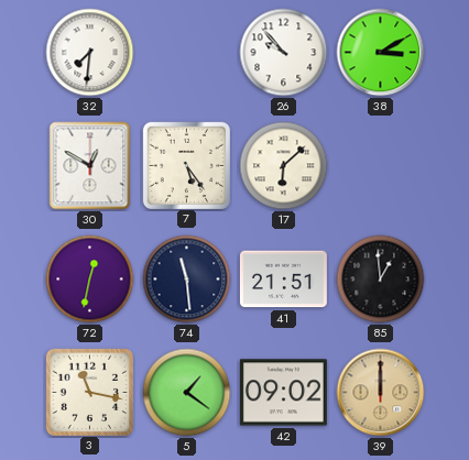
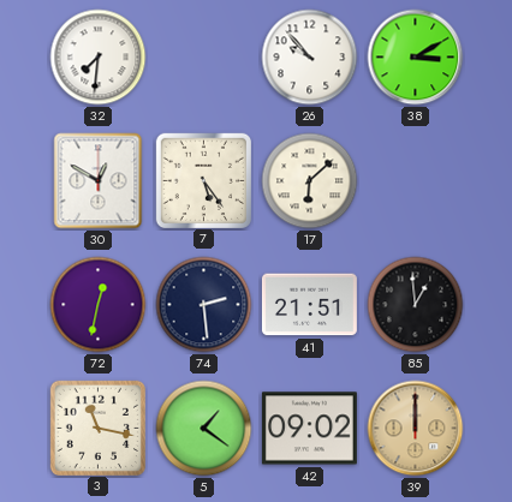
74: 11:29 -> 2:29 (204, 305)
